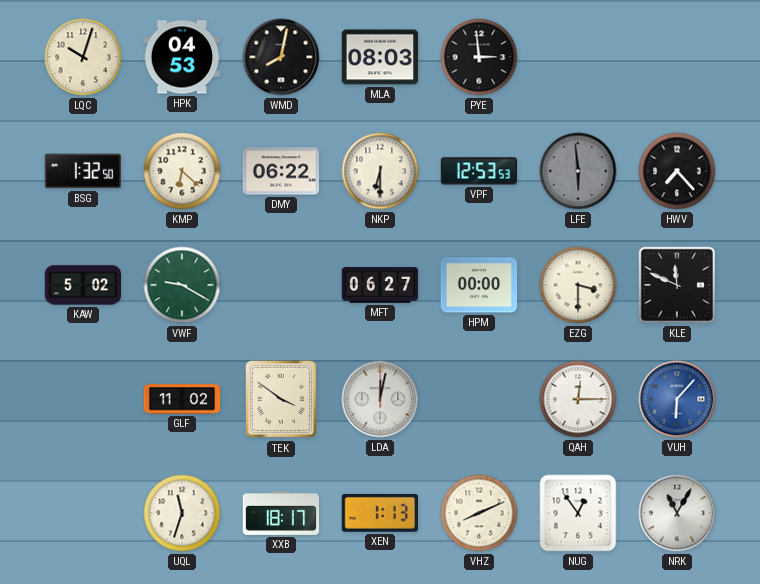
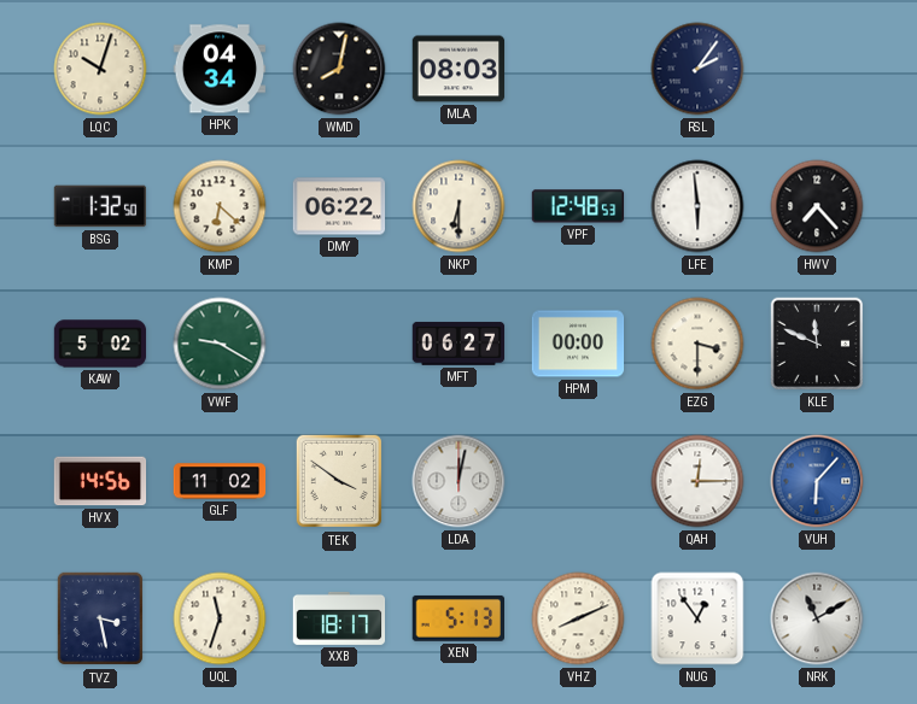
HPK: 04:53 -> 04:34 (220, 69)
PYE: 2:59 -> none (479, 57)
RSL: none -> 2:06 (697, 69)
VPF: 12:53 -> 12:48 (578, 206)
LFE dial: grey -> white (697, 206)
HVX: none -> 14:56 (100, 481)
TVZ: none -> 3:28 (100, 618)
XEN: 1:13 -> 5:13 (457, 618)
NRK: 11:05 -> 11:10 (817, 618)
